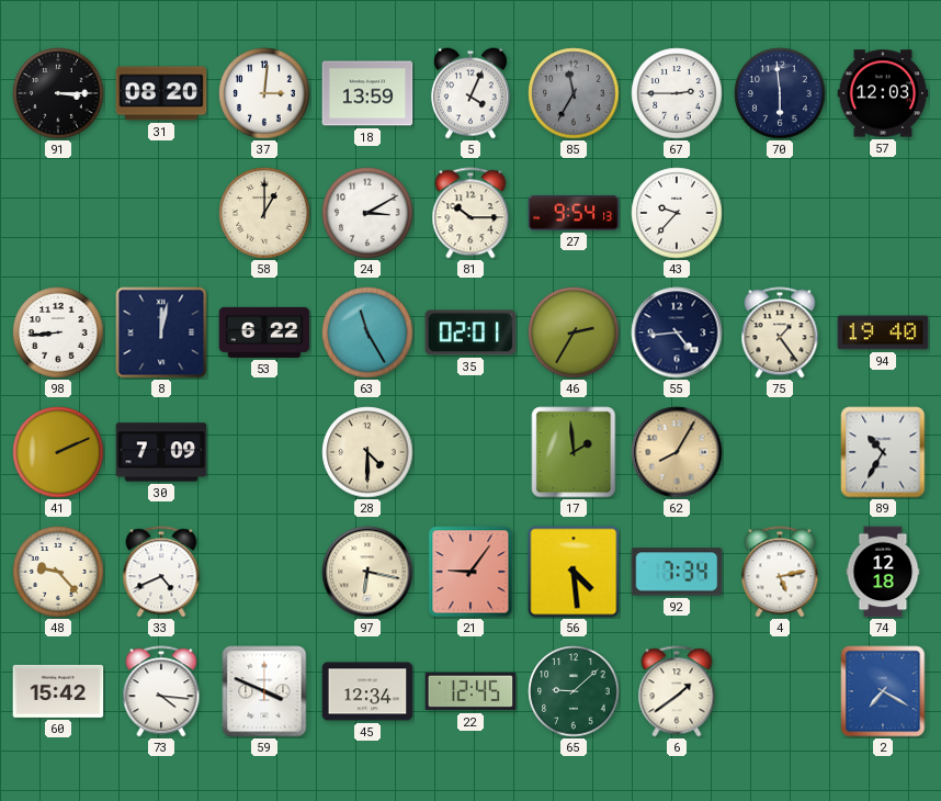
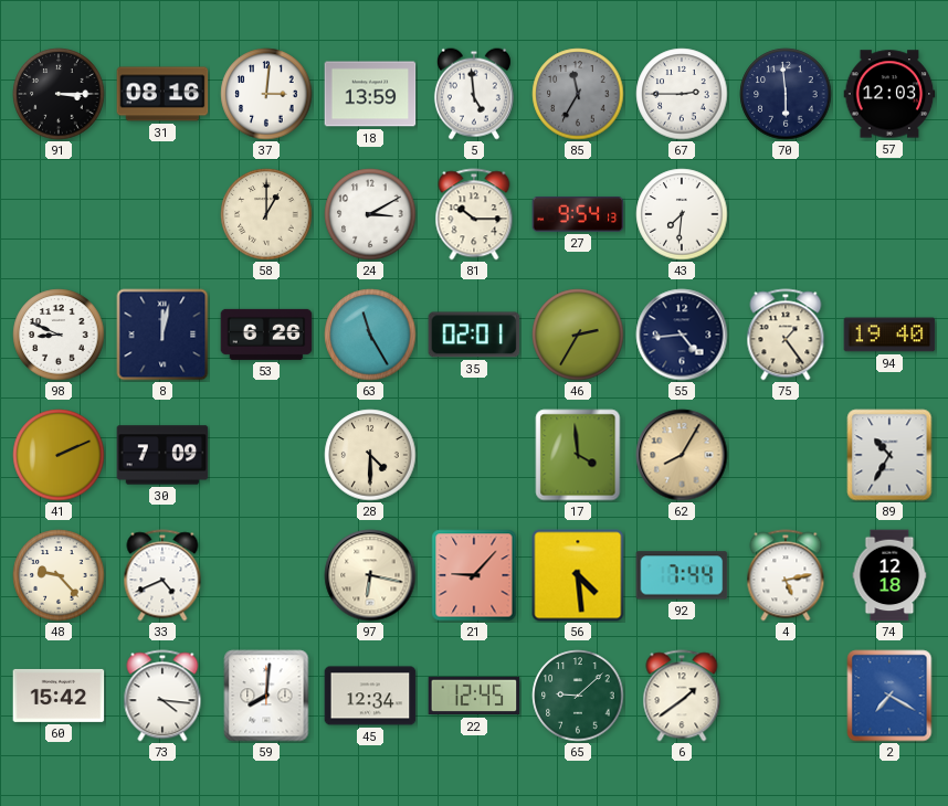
31: 08:20 -> 08:16 (162, 94)
5: 4:04 -> 4:59 (474, 94)
43: 9:37 -> 7:31 (682, 214)
98: 8:44 -> 8:49 (59, 335)
53: 6:22 -> 6:26 (266, 335)
17: 1:59 -> 3:59 (578, 455)
21: 9:06 -> 9:07 (474, 575)
92: 7:34 -> 7:44 (682, 575)
59: 3:49 -> 8:01 (266, 696)
